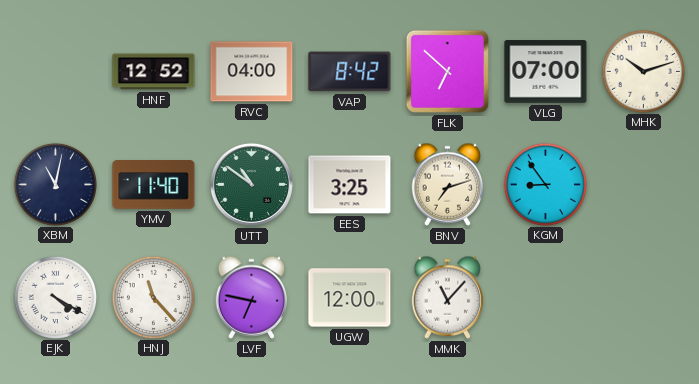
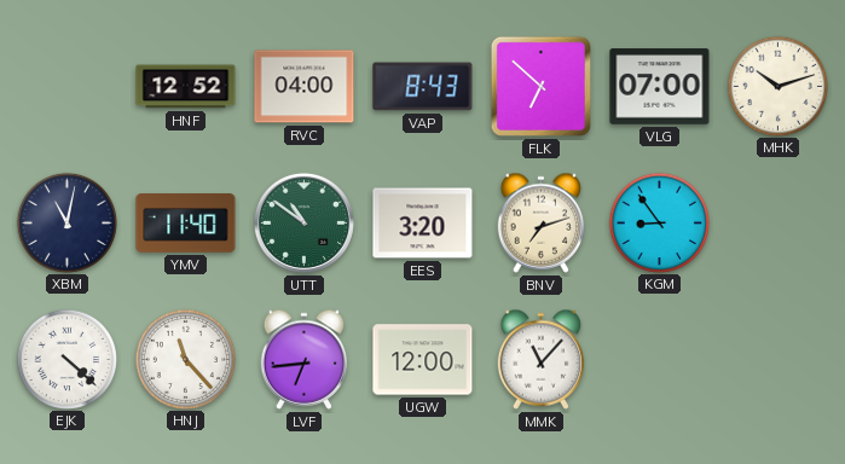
VAP: 8:42 -> 8:43 (423, 87)
EES: 3:25 -> 3:20 (423, 224)
EJK: 4:20 -> 4:22 (66, 359)
LVF: 6:47 -> 6:44 (305, 359)
